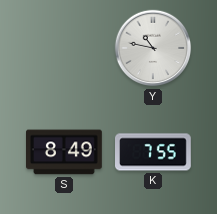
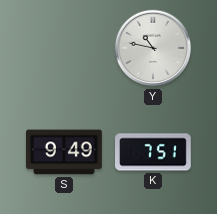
S: 8:49 -> 9:49 (65, 152)
K: 7:55 -> 7:51 (154, 152)
